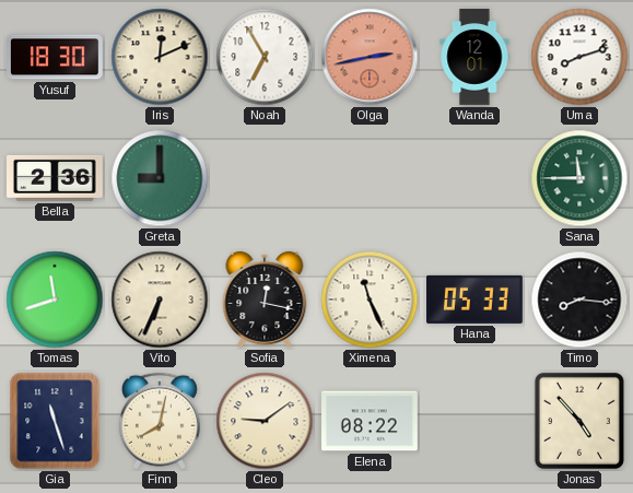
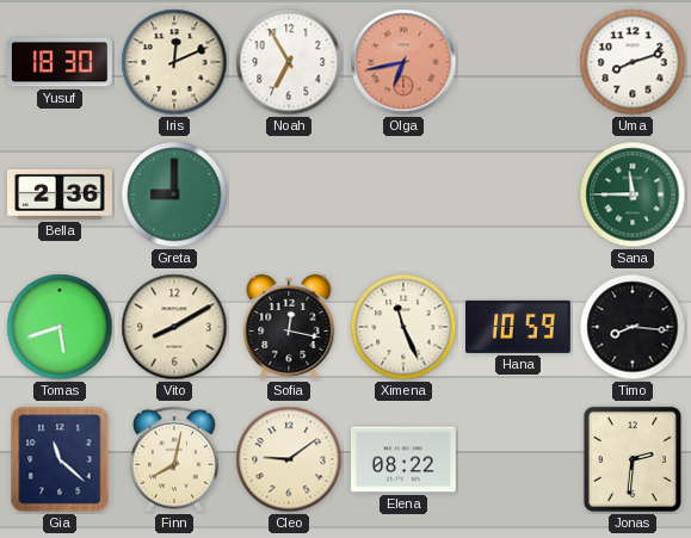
Olga: 2:43 -> 6:43 (403, 62)
Wanda: 12:01 -> none (474, 57)
Tomas: 11:42 -> 5:42 (60, 327)
Vito: 6:34 -> 8:10 (174, 327)
Hana: 05:33 -> 10:59 (519, 327)
Gia: 11:27 -> 11:22 (60, 459)
Jonas: 4:53 -> 2:31 (633, 459)
